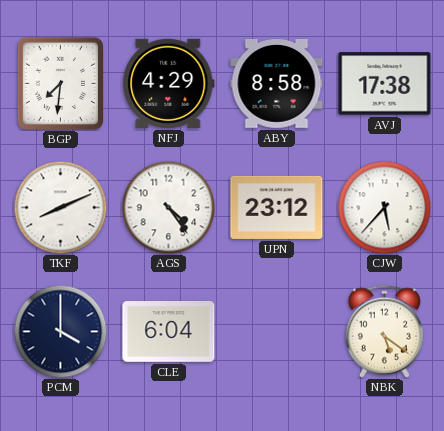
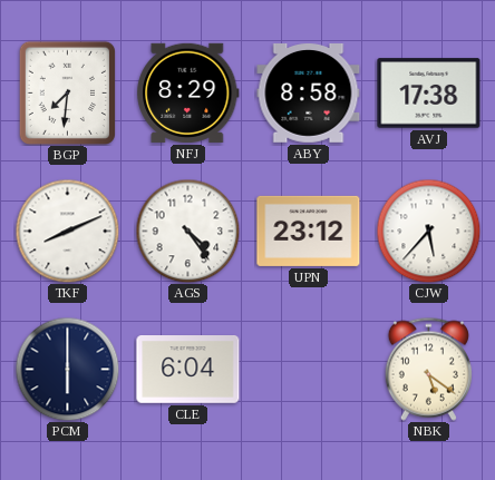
NFJ: 4:29 -> 8:29 (188, 92)
PCM: 4:00 -> 6:00 (67, 369)
